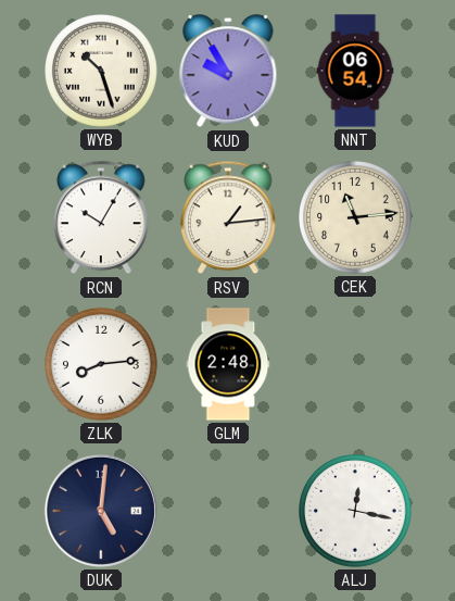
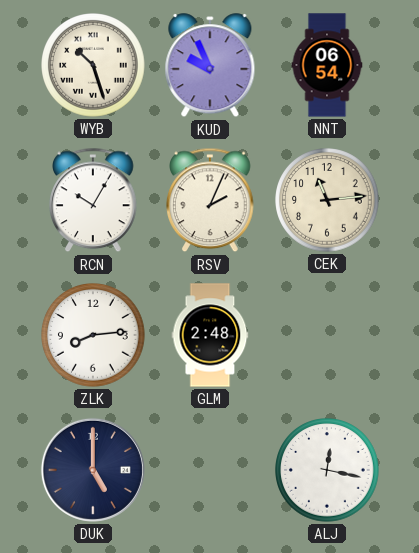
KUD: 9:55 -> 9:56 (210, 66)
RSV: 1:14 -> 2:04 (210, 200)
DUK: 5:01 -> 5:00 (93, 470)
